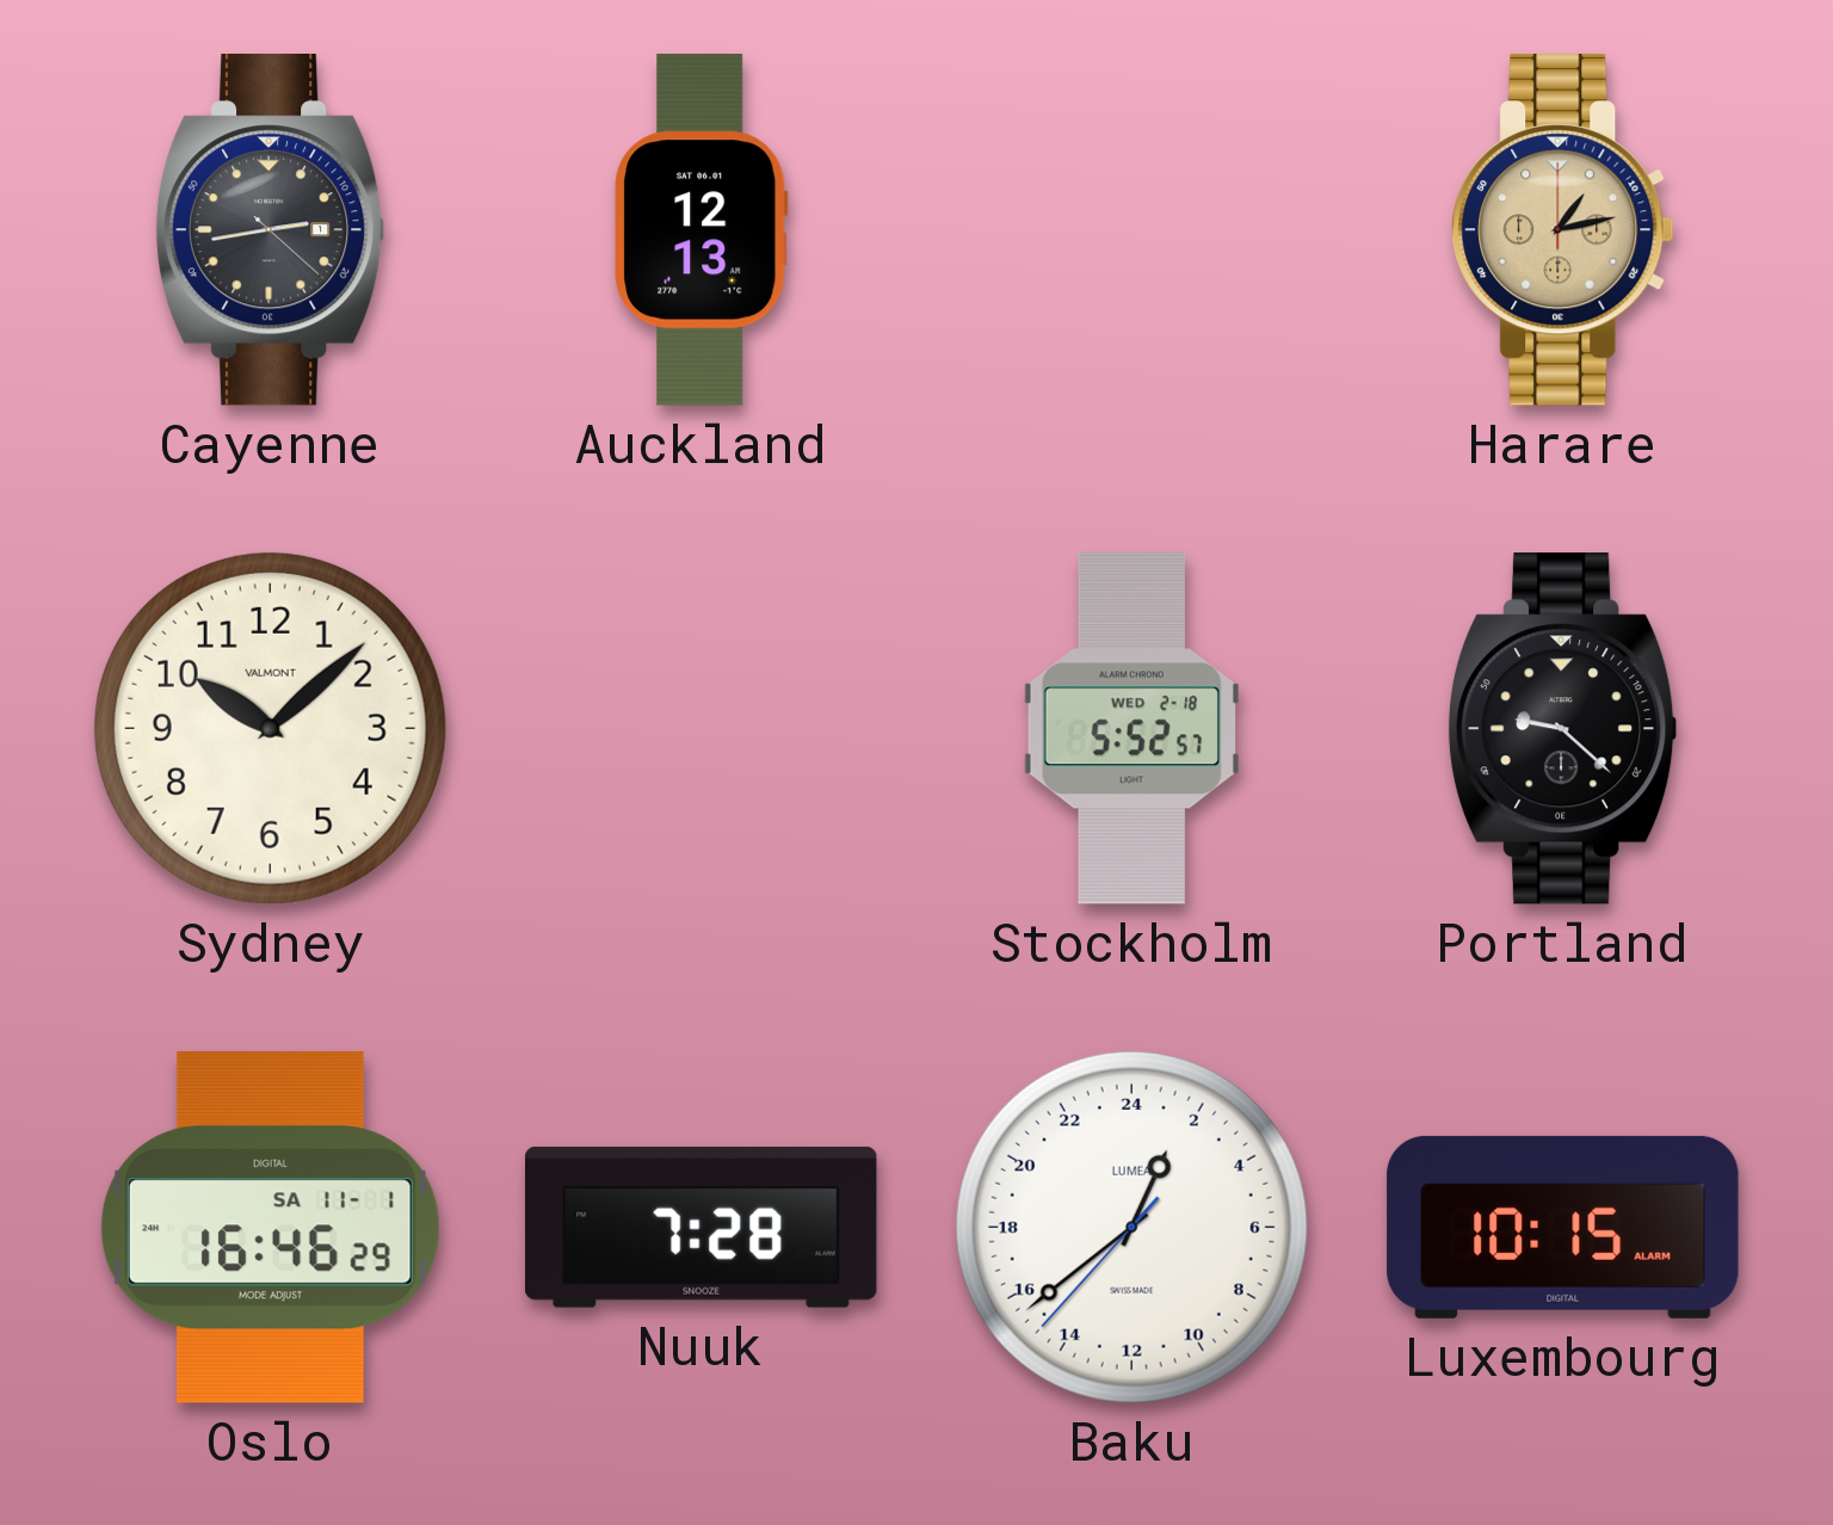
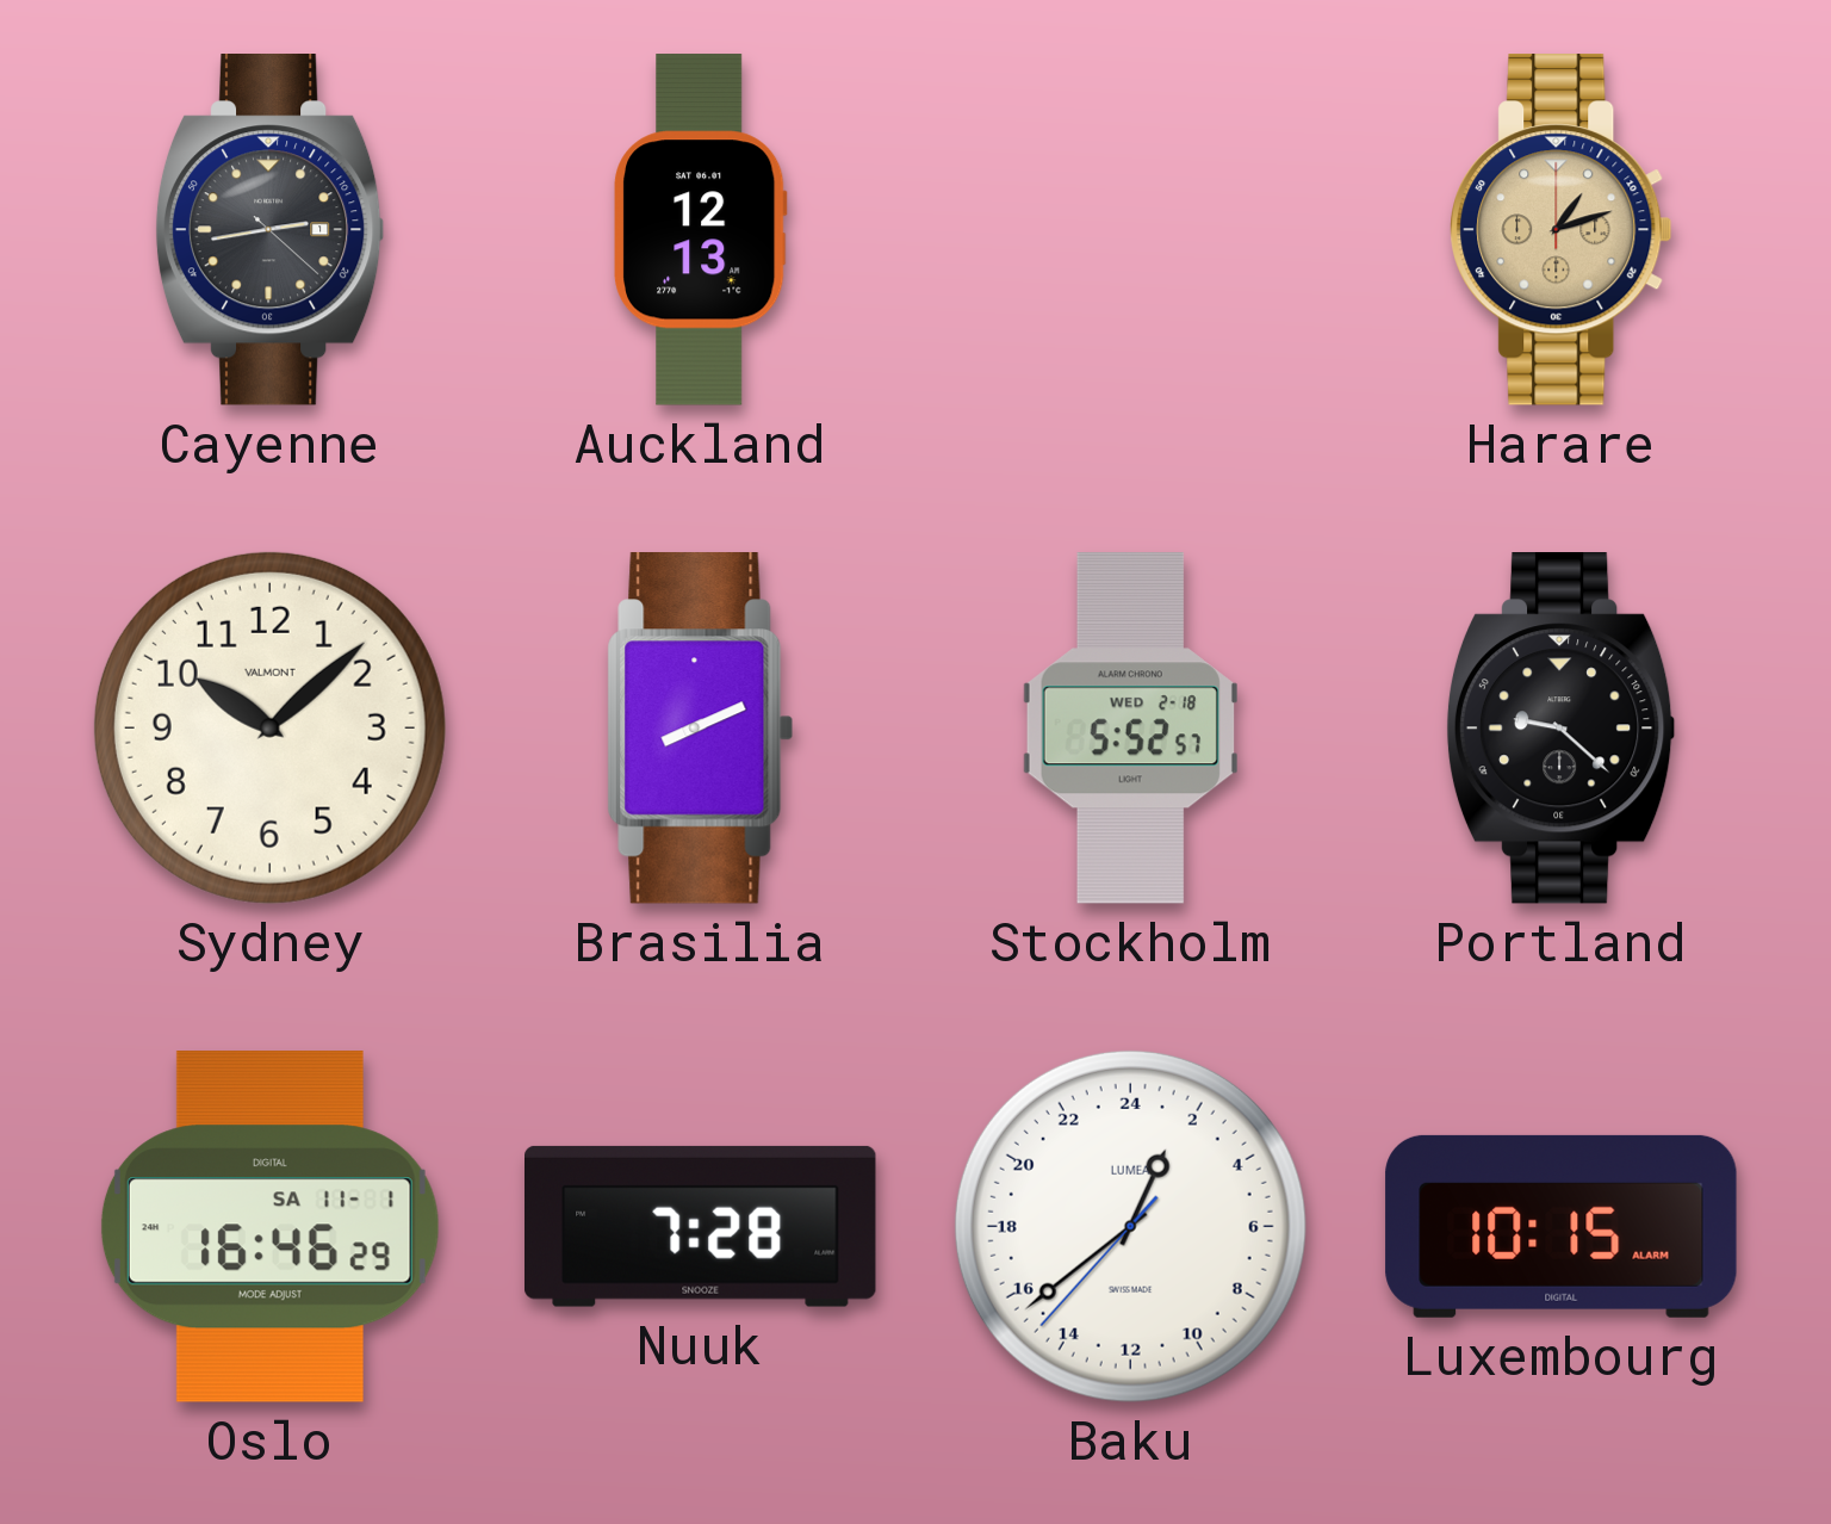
Harare: 1:13 -> 1:12 (1562, 230)
Brasilia: none -> 8:11 (701, 729)
